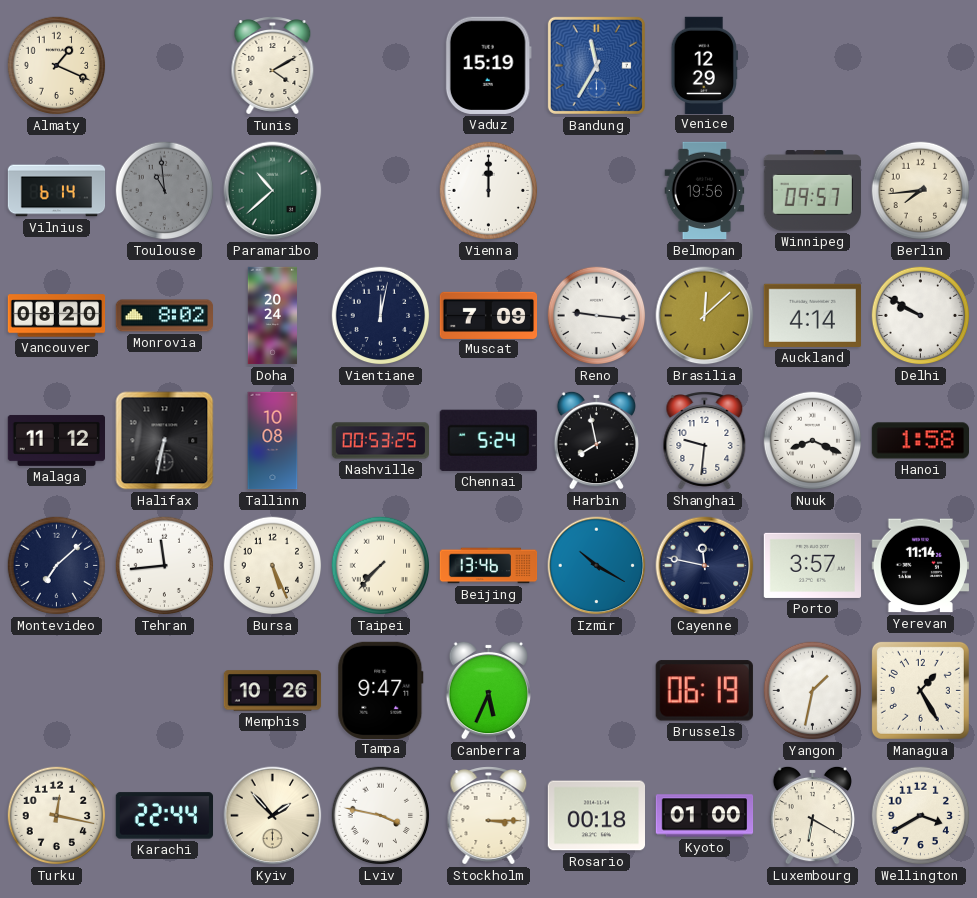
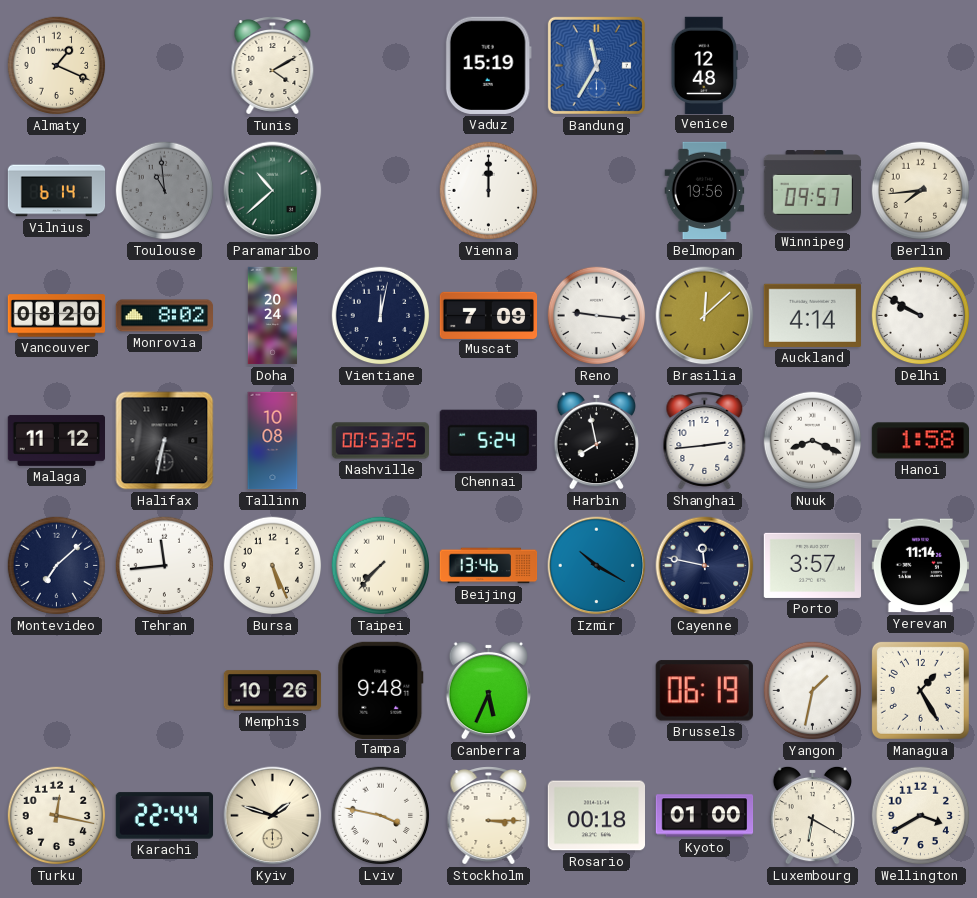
Venice: 12:29 -> 12:48 (704, 65)
Shanghai: 9:31 -> 2:44 (705, 441)
Tampa: 9:47 -> 9:48 (381, 690)
Kyiv: 1:53 -> 1:48 (273, 816)
